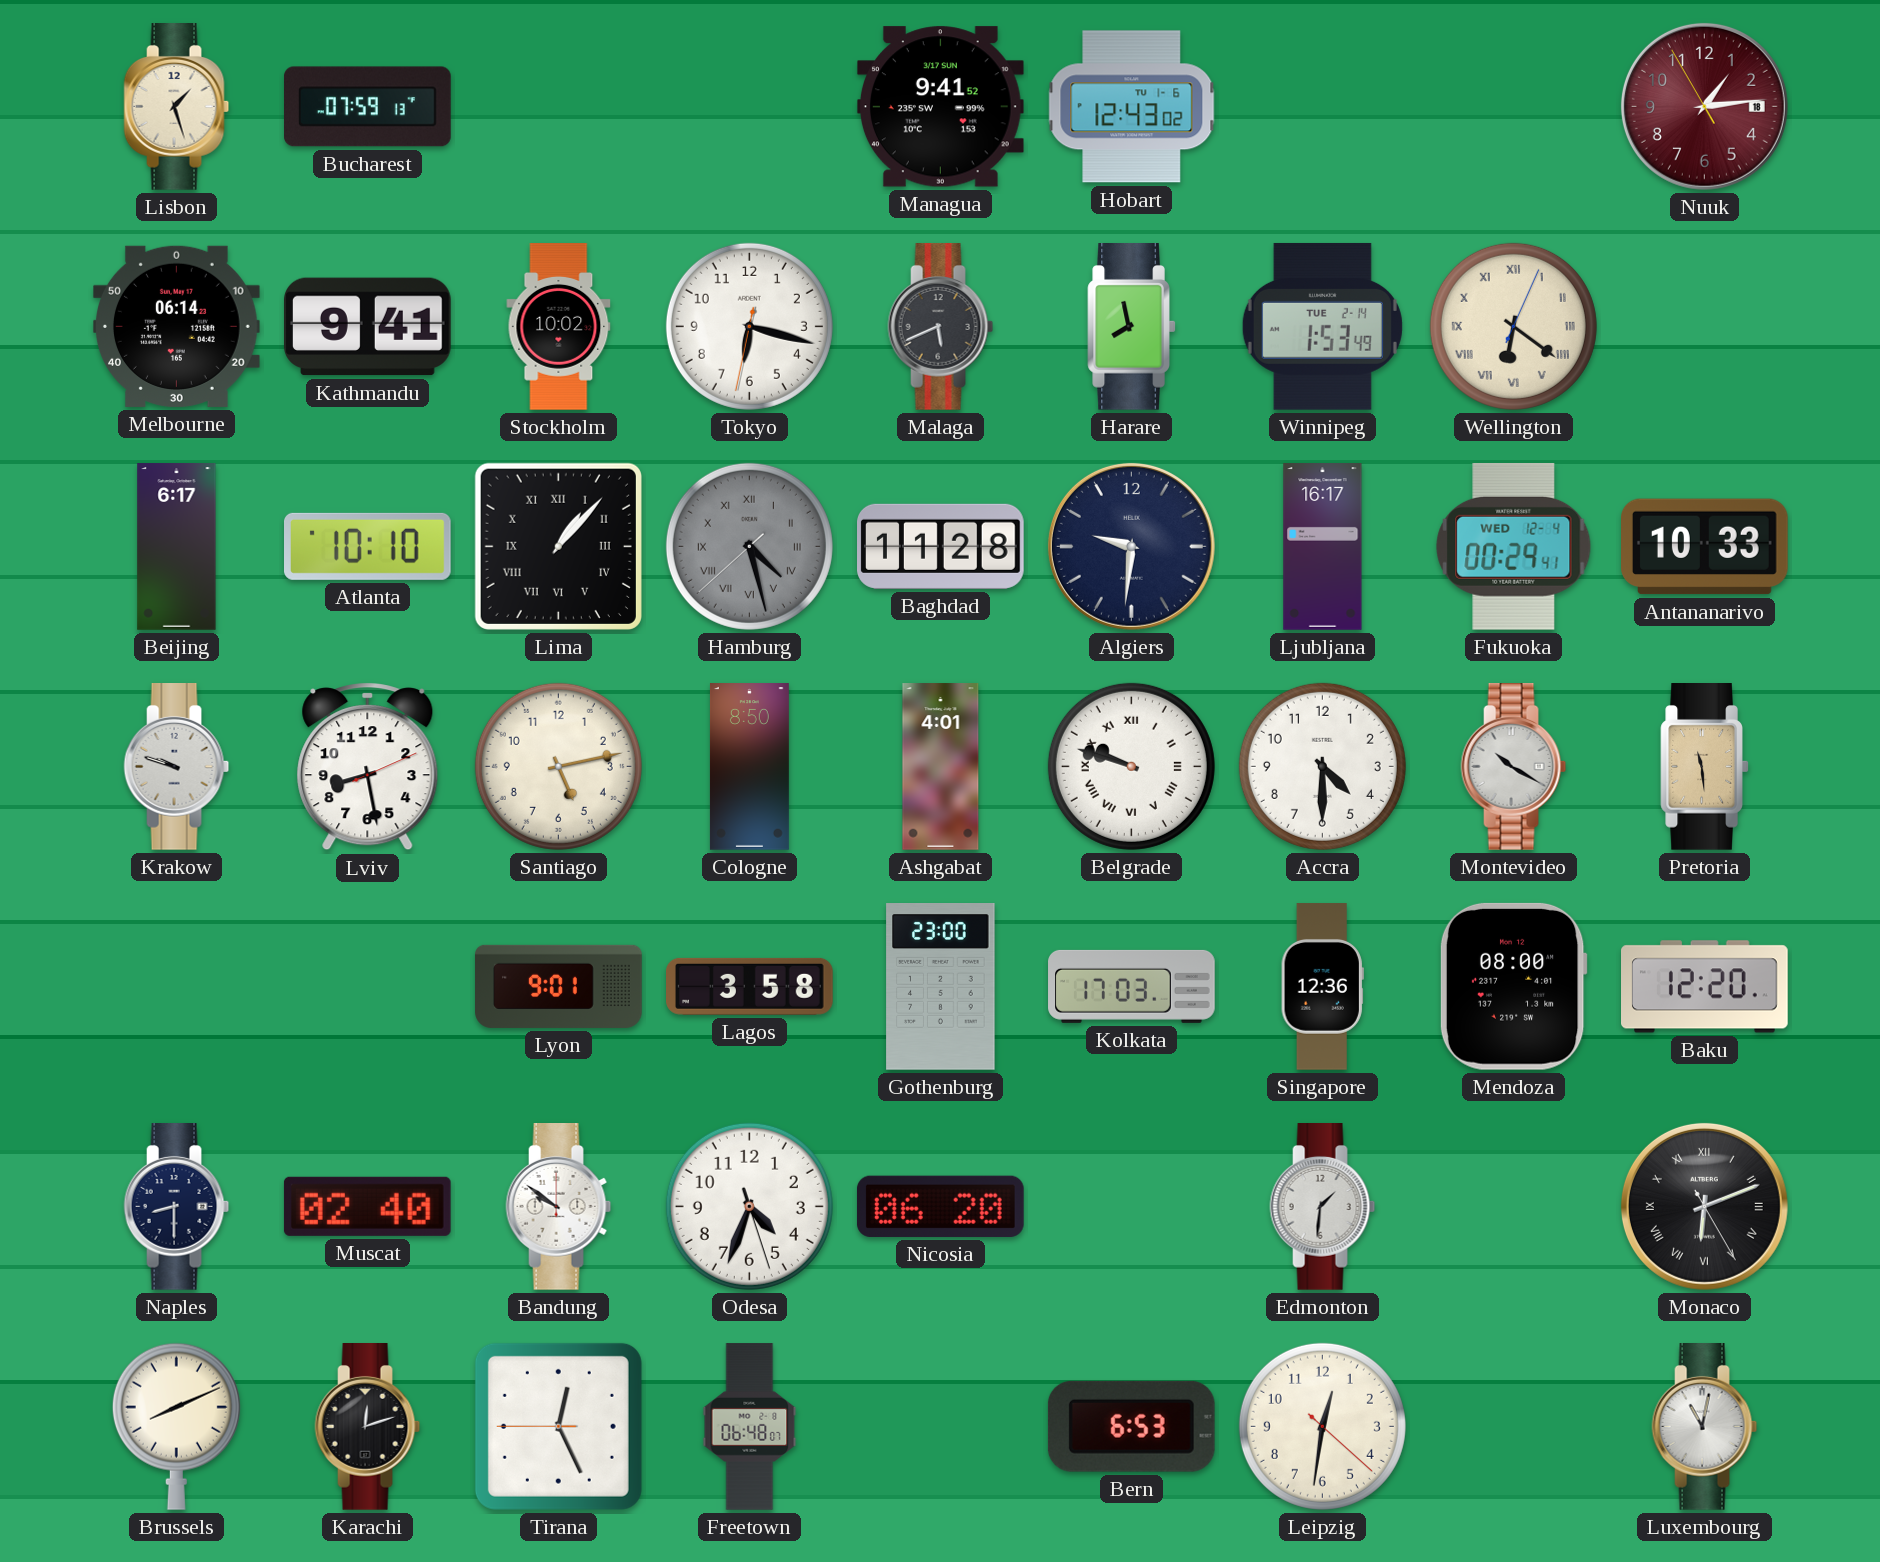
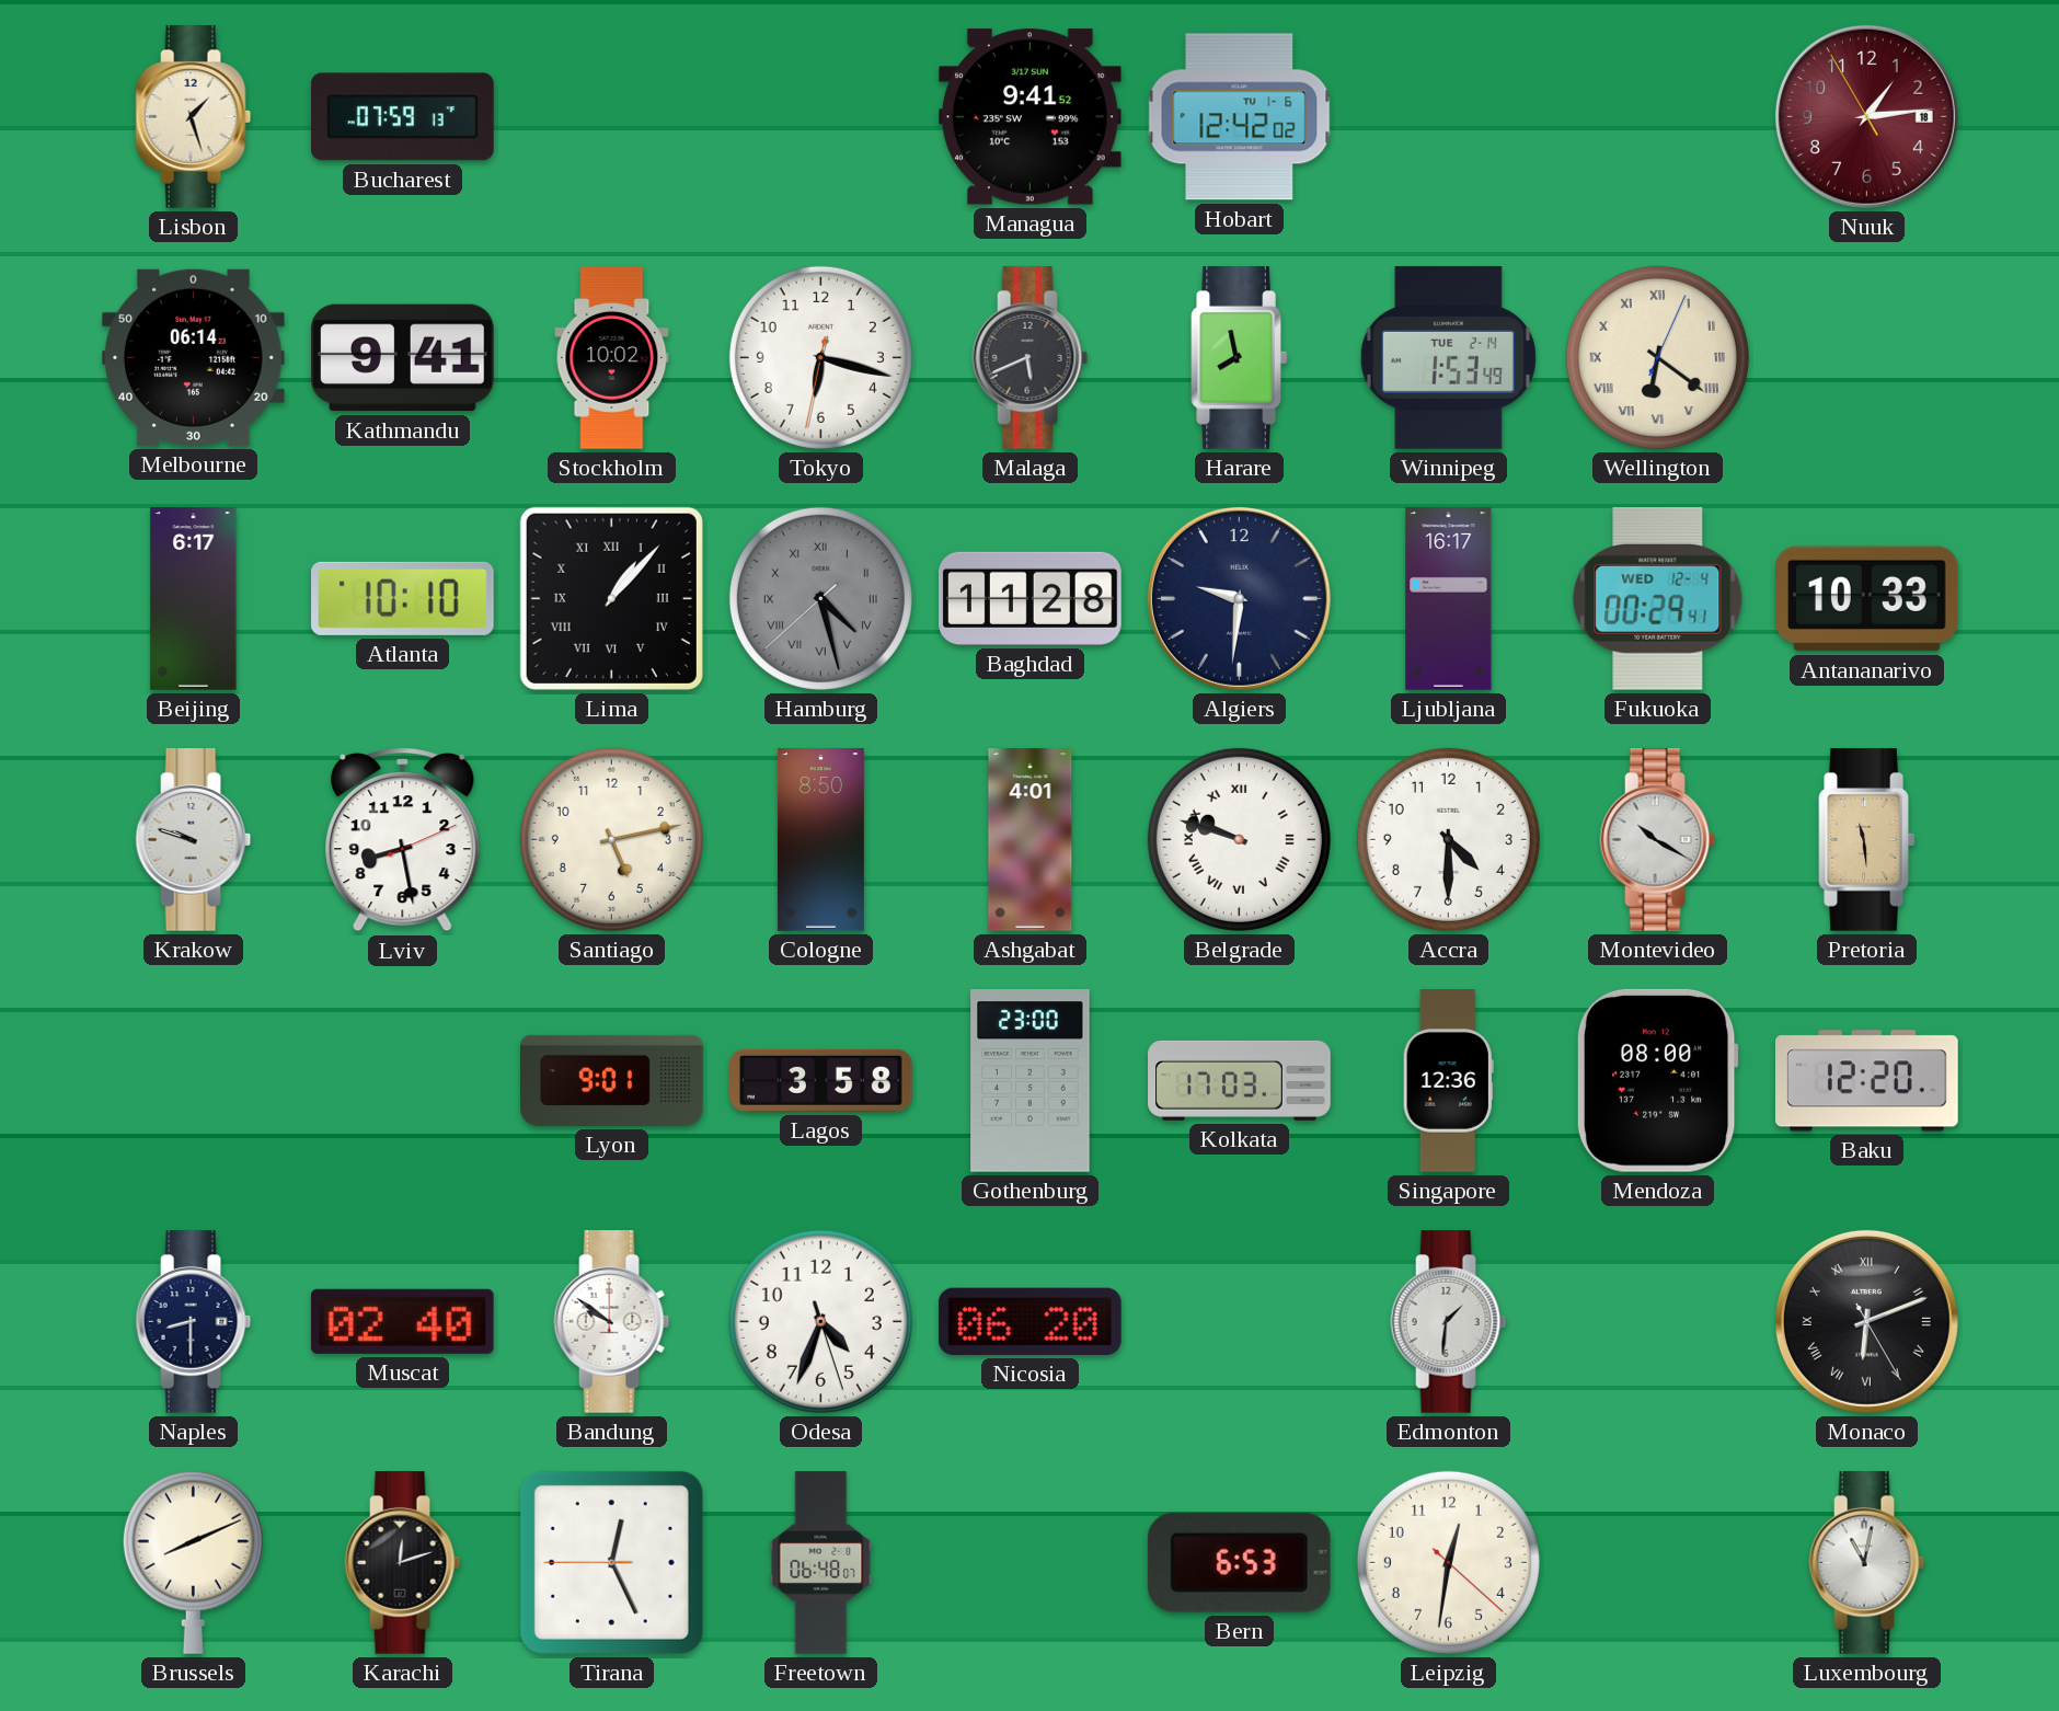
Hobart: 12:43 -> 12:42 (1240, 117)
